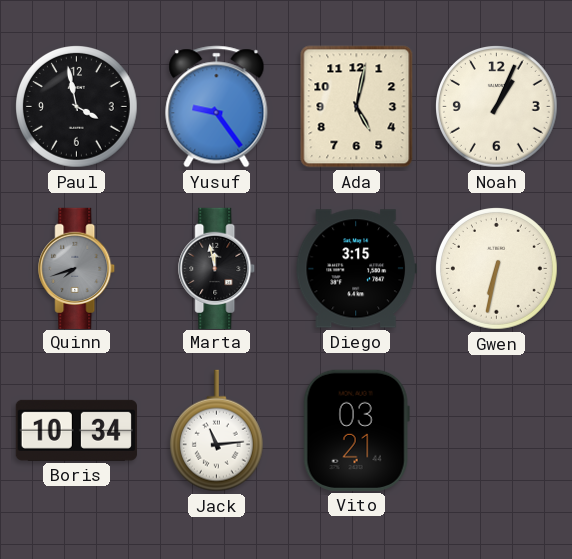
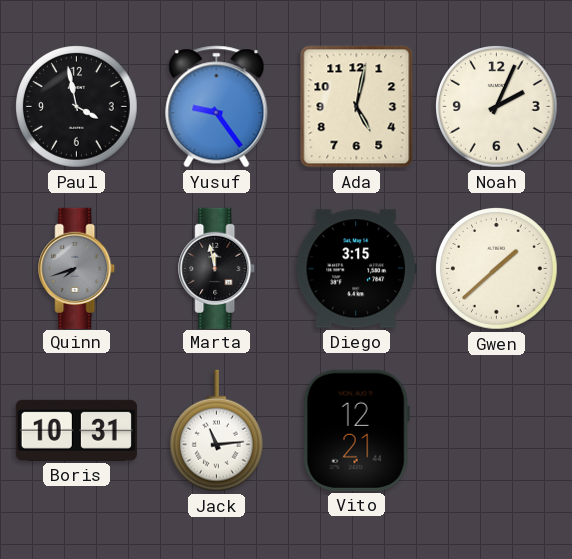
Noah: 1:04 -> 2:04 (497, 107)
Gwen: 6:32 -> 1:38 (497, 269)
Boris: 10:34 -> 10:31 (76, 430)
Vito: 03:21 -> 12:21 (356, 430)
